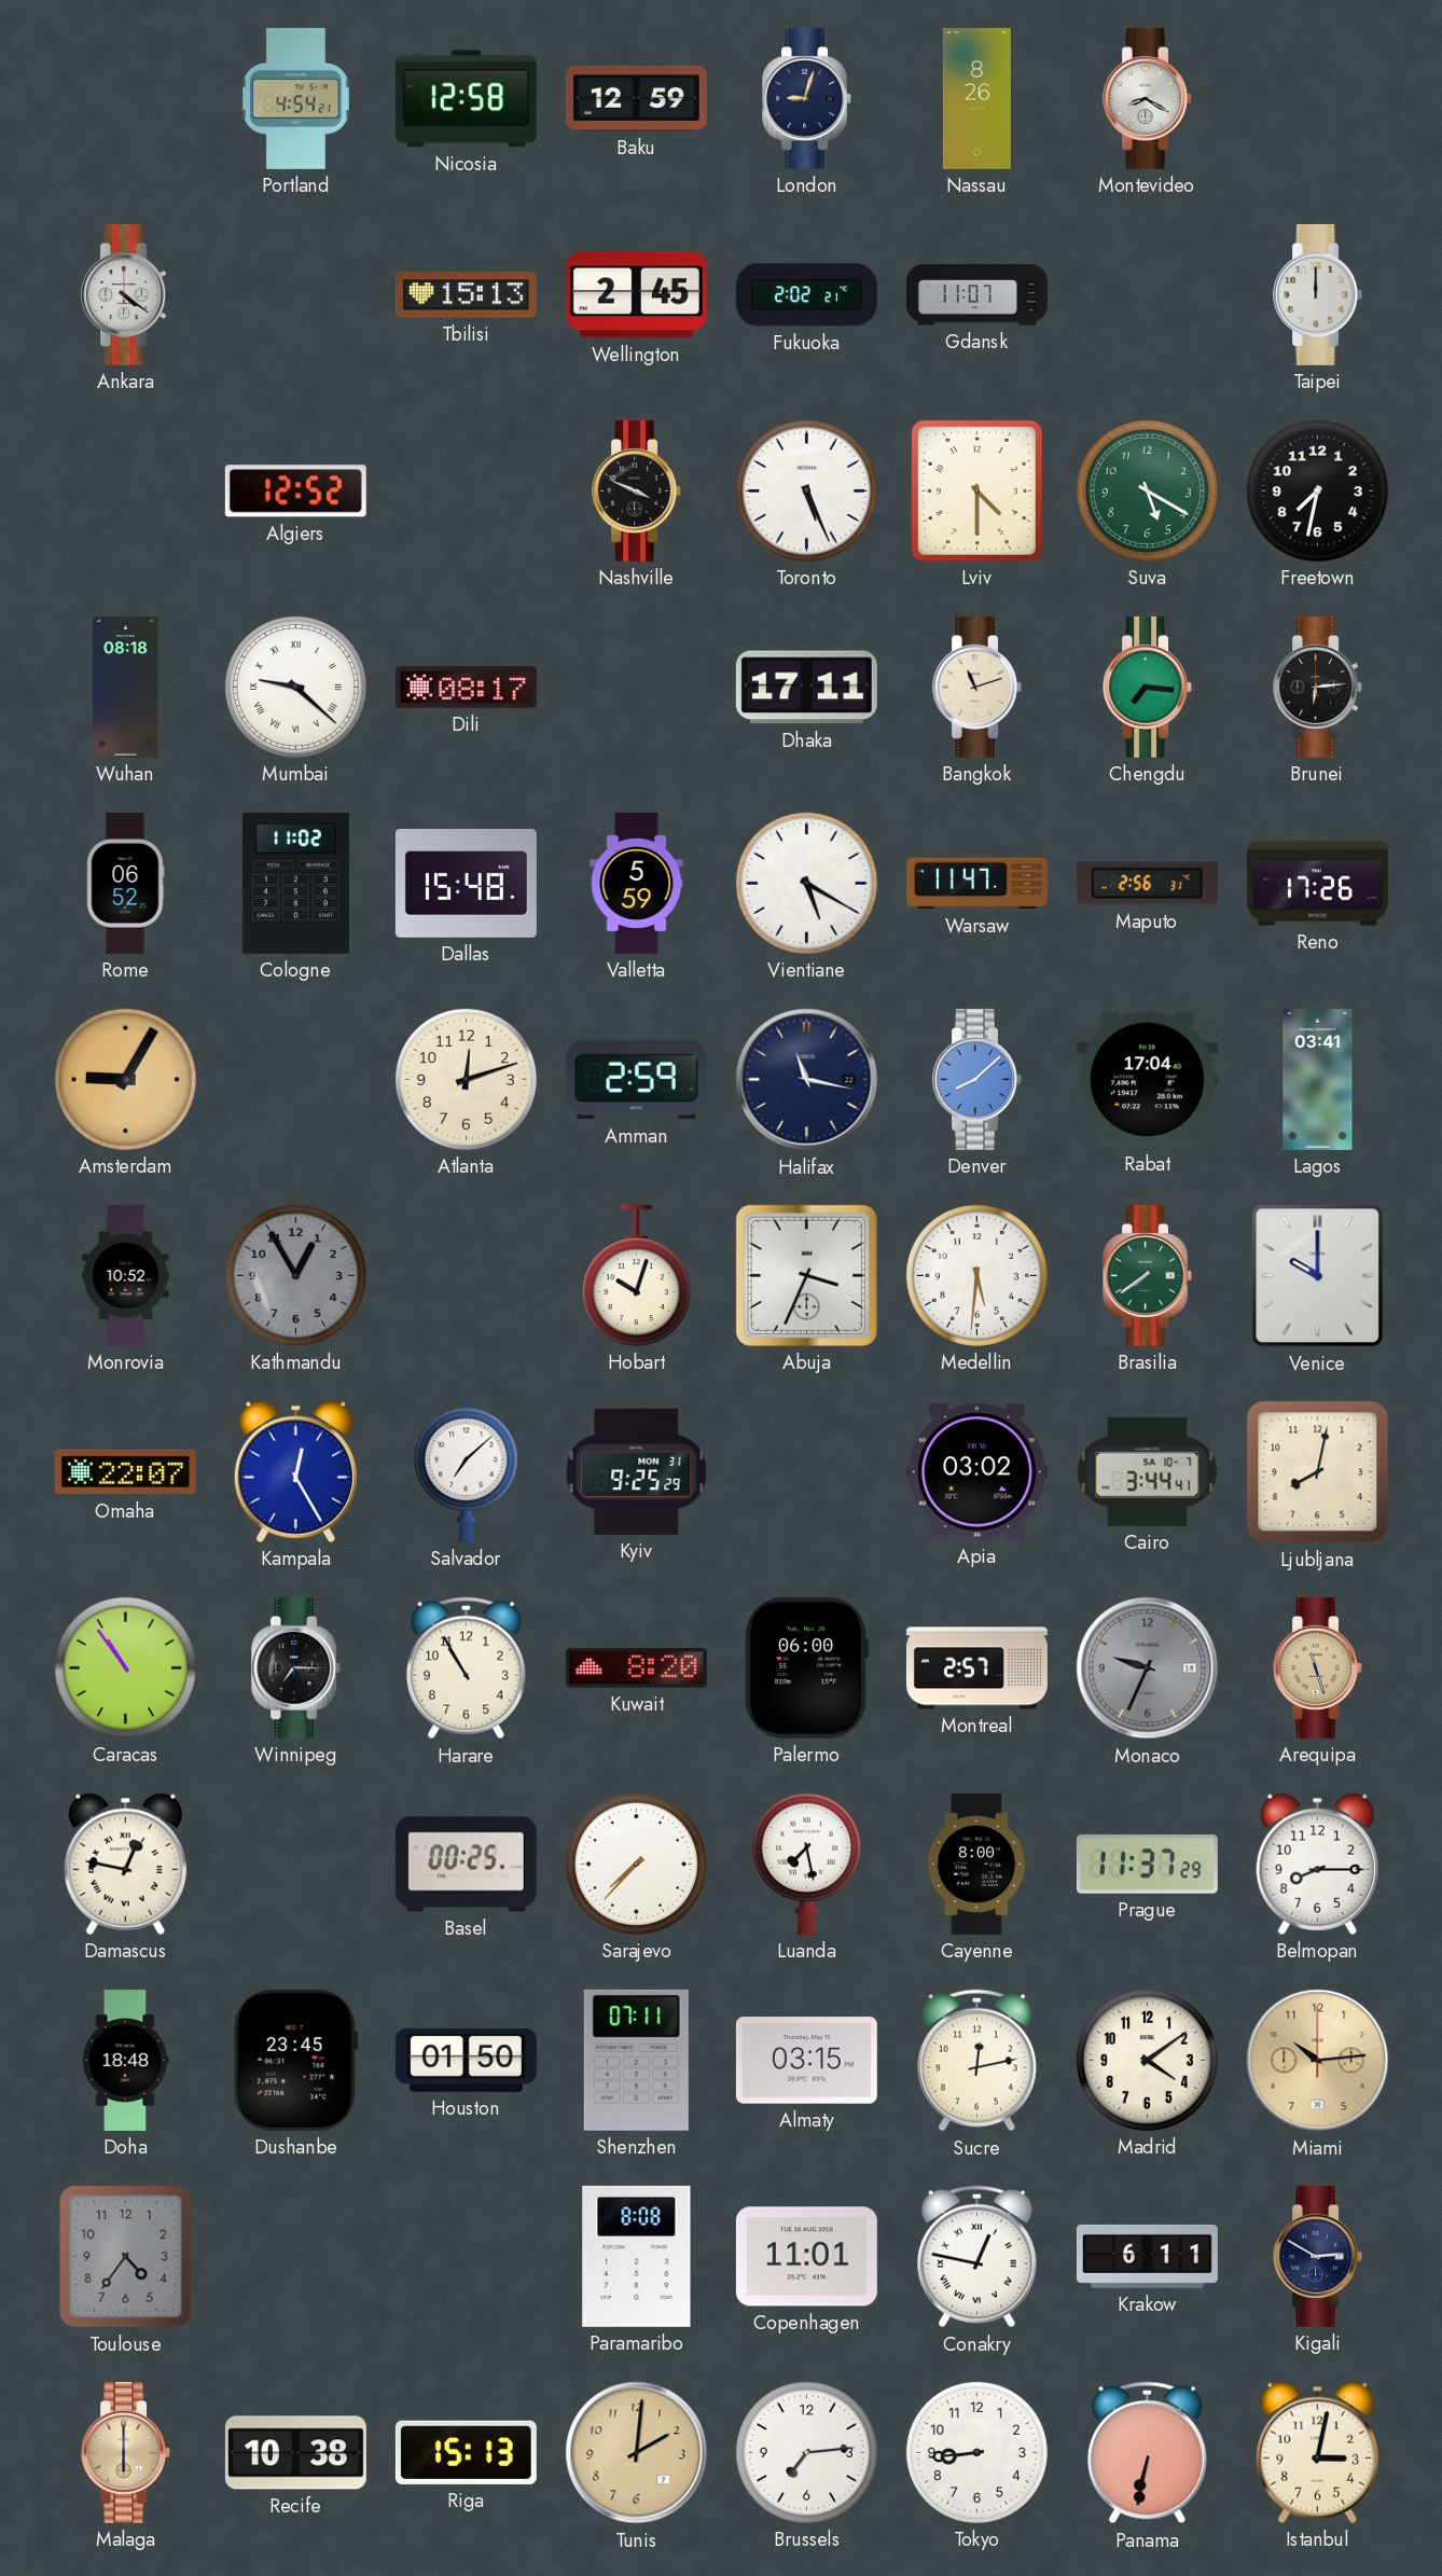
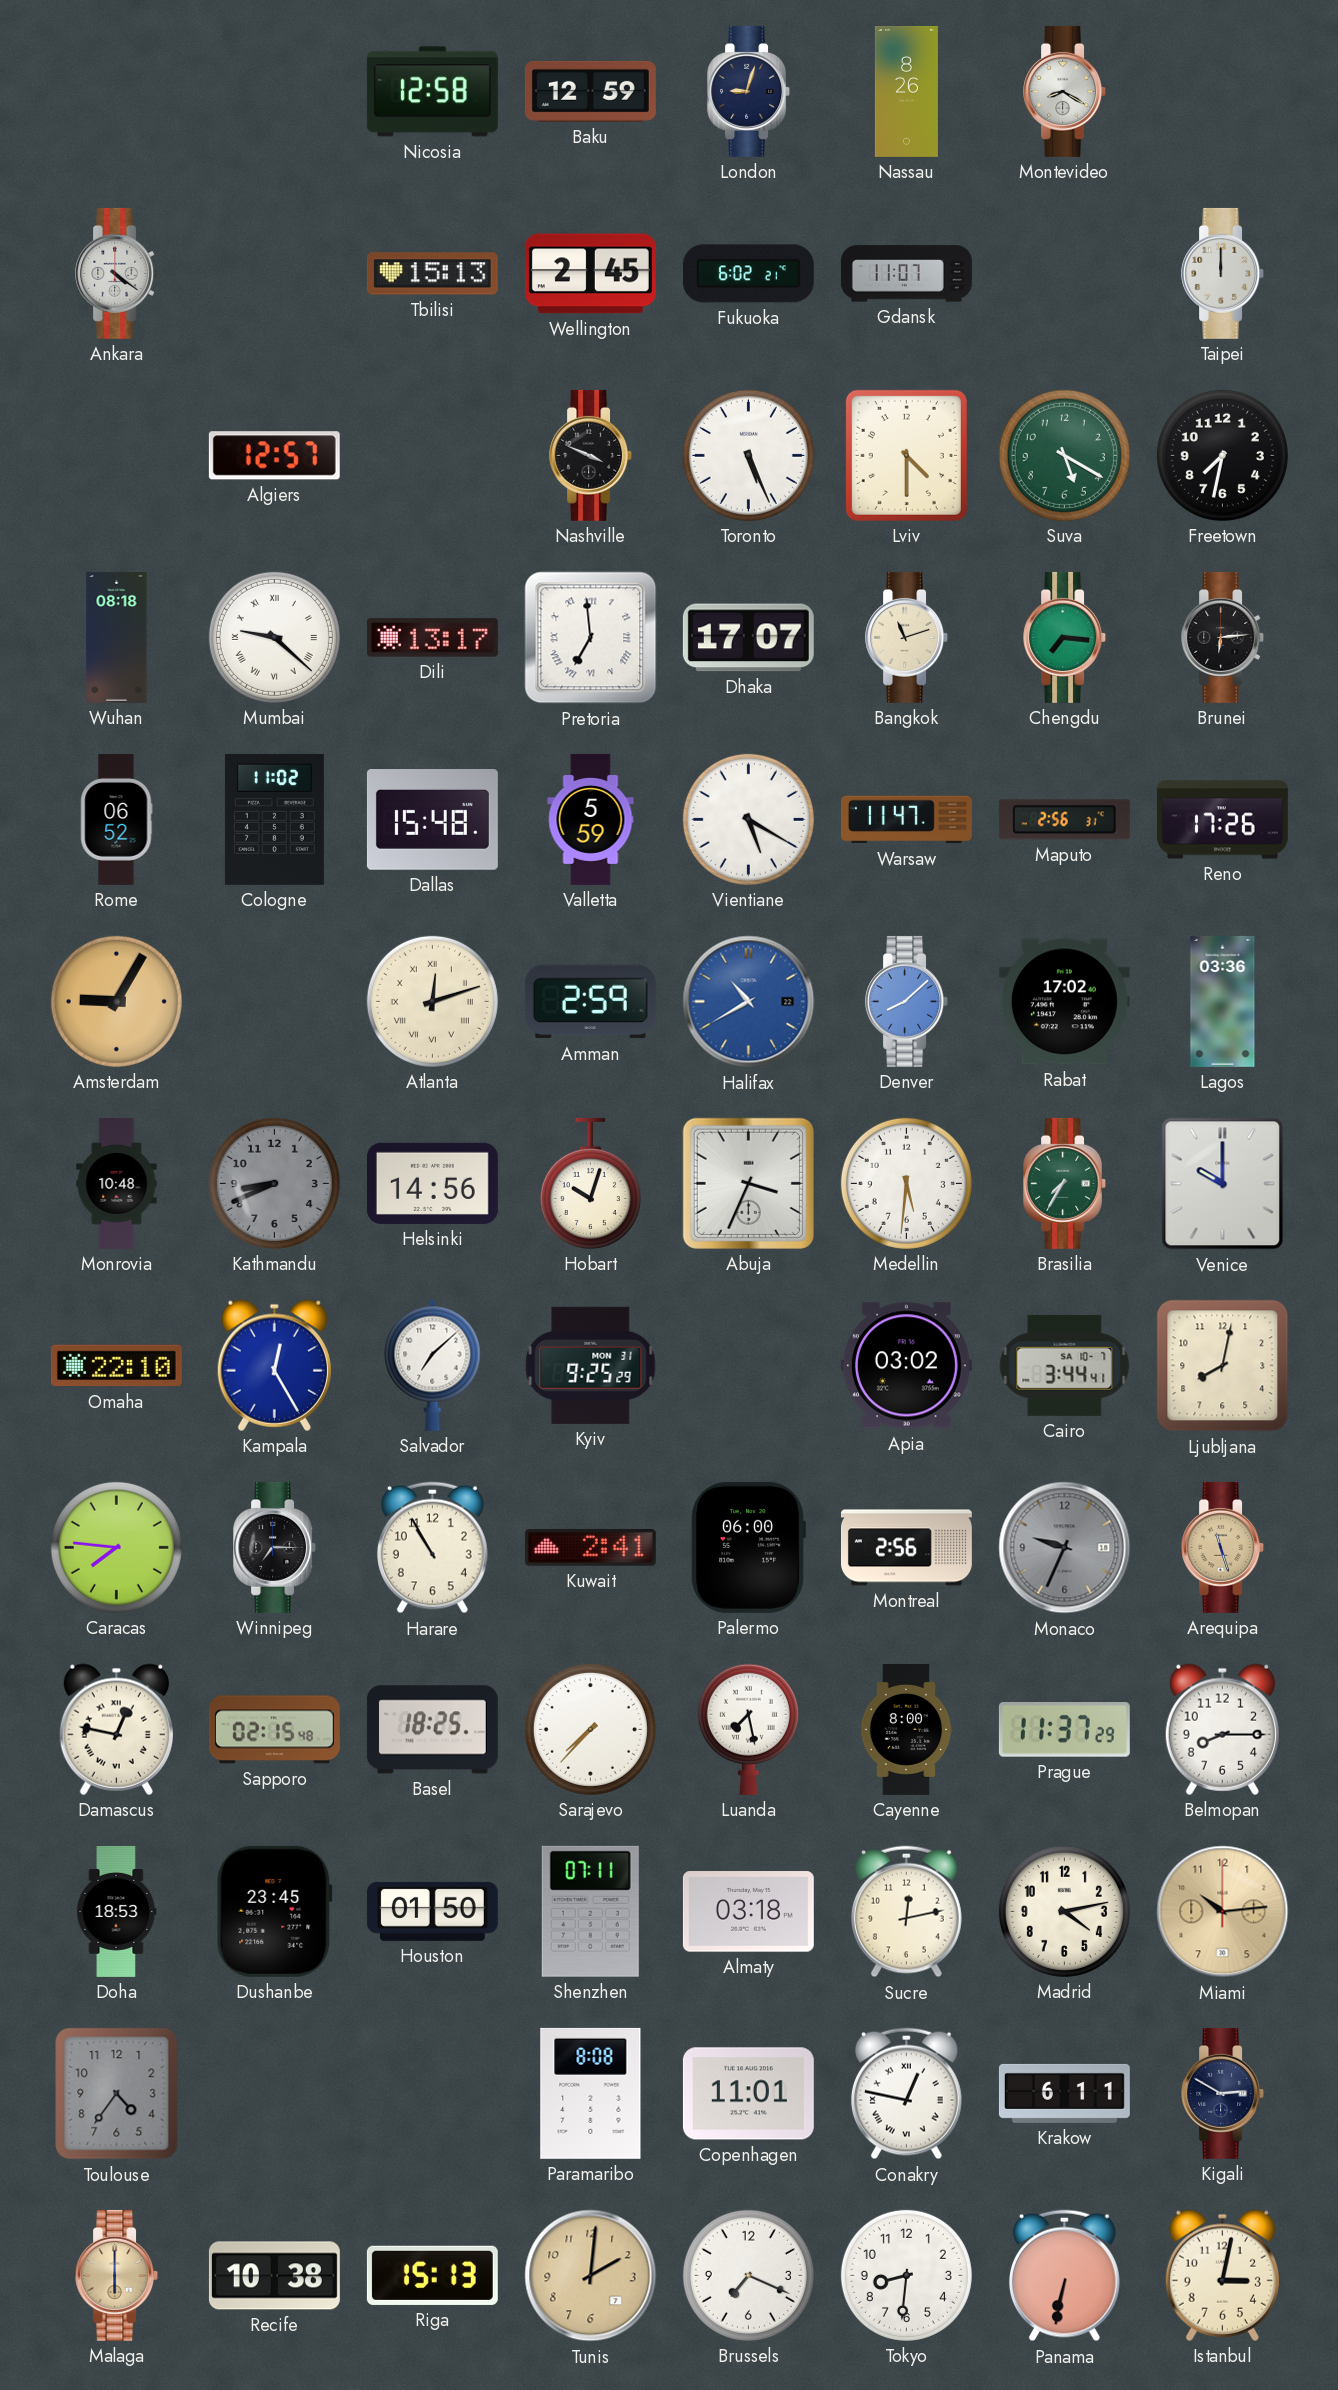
Portland: 4:54 -> none (295, 98)
Fukuoka: 2:02 -> 6:02 (748, 274)
Algiers: 12:52 -> 12:57 (274, 456)
Dili: 08:17 -> 13:17 (432, 638)
Pretoria: none -> 6:59 (591, 638)
Dhaka: 17:11 -> 17:07 (748, 638)
Atlanta numerals: Arabic -> Roman (432, 1001)
Halifax: 11:17 -> 10:40 (749, 1002)
Halifax dial: navy -> blue (749, 1002)
Rabat: 17:04 -> 17:02 (1064, 1002)
Lagos: 03:41 -> 03:36 (1223, 1001)
Monrovia: 10:52 -> 10:48 (117, 1183)
Kathmandu: 12:55 -> 8:41 (274, 1183)
Helsinki: none -> 14:56 (432, 1183)
Brasilia: 7:39 -> 7:35 (1065, 1183)
Omaha: 22:07 -> 22:10 (116, 1366)
Caracas: 10:54 -> 7:46 (116, 1547)
Kuwait: 8:20 -> 2:41 (590, 1547)
Montreal: 2:57 -> 2:56 (906, 1548)
Sapporo: none -> 02:15 (274, 1730)
Basel: 00:25 -> 18:25 (432, 1730)
Doha: 18:48 -> 18:53 (116, 1911)
Almaty: 03:15 -> 03:18 (748, 1912)
Madrid: 4:09 -> 4:13 (1064, 1911)
Brussels: 7:14 -> 7:19 (748, 2275)
Tokyo: 8:44 -> 8:31 (906, 2275)
